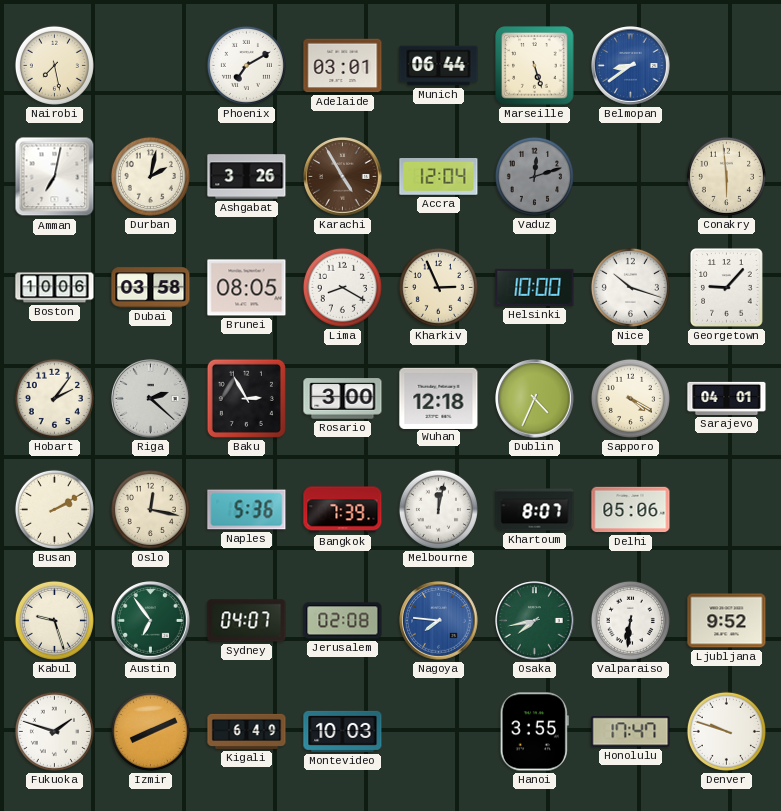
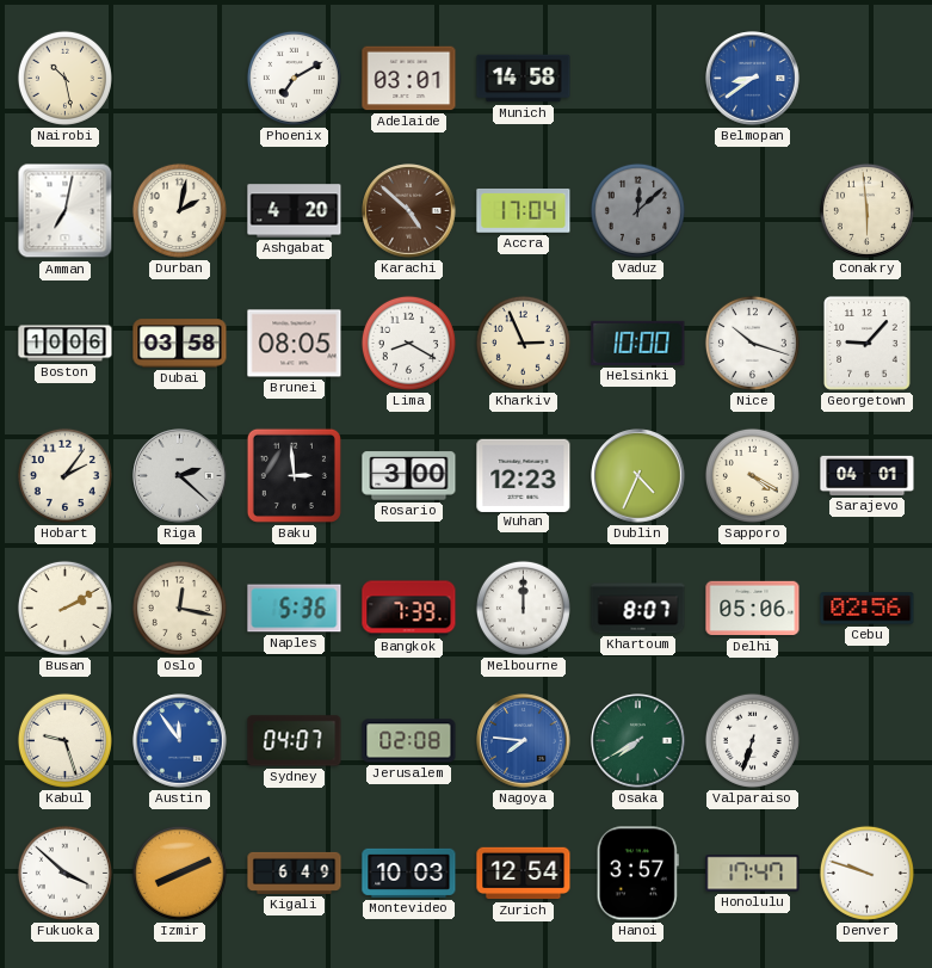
Nairobi: 7:28 -> 10:28 (64, 78)
Munich: 06:44 -> 14:58 (524, 79)
Marseille: 5:27 -> none (535, 66)
Ashgabat: 3:26 -> 4:20 (295, 211)
Karachi: 4:55 -> 4:52 (409, 211)
Accra: 12:04 -> 17:04 (524, 211)
Vaduz: 12:12 -> 12:08 (637, 210)
Baku: 2:55 -> 2:59 (294, 475)
Wuhan: 12:18 -> 12:23 (524, 475)
Melbourne: 12:02 -> 12:00 (523, 608)
Cebu: none -> 02:56 (868, 609)
Austin: 6:54 -> 11:54 (180, 741)
Austin dial: green -> blue (180, 741)
Osaka: 7:43 -> 7:40 (638, 741)
Valparaiso: 6:31 -> 6:33 (752, 740)
Ljubljana: 9:52 -> none (727, 621)
Fukuoka: 1:48 -> 3:52 (64, 873)
Zurich: none -> 12:54 (524, 874)
Hanoi: 3:55 -> 3:57 (637, 874)
